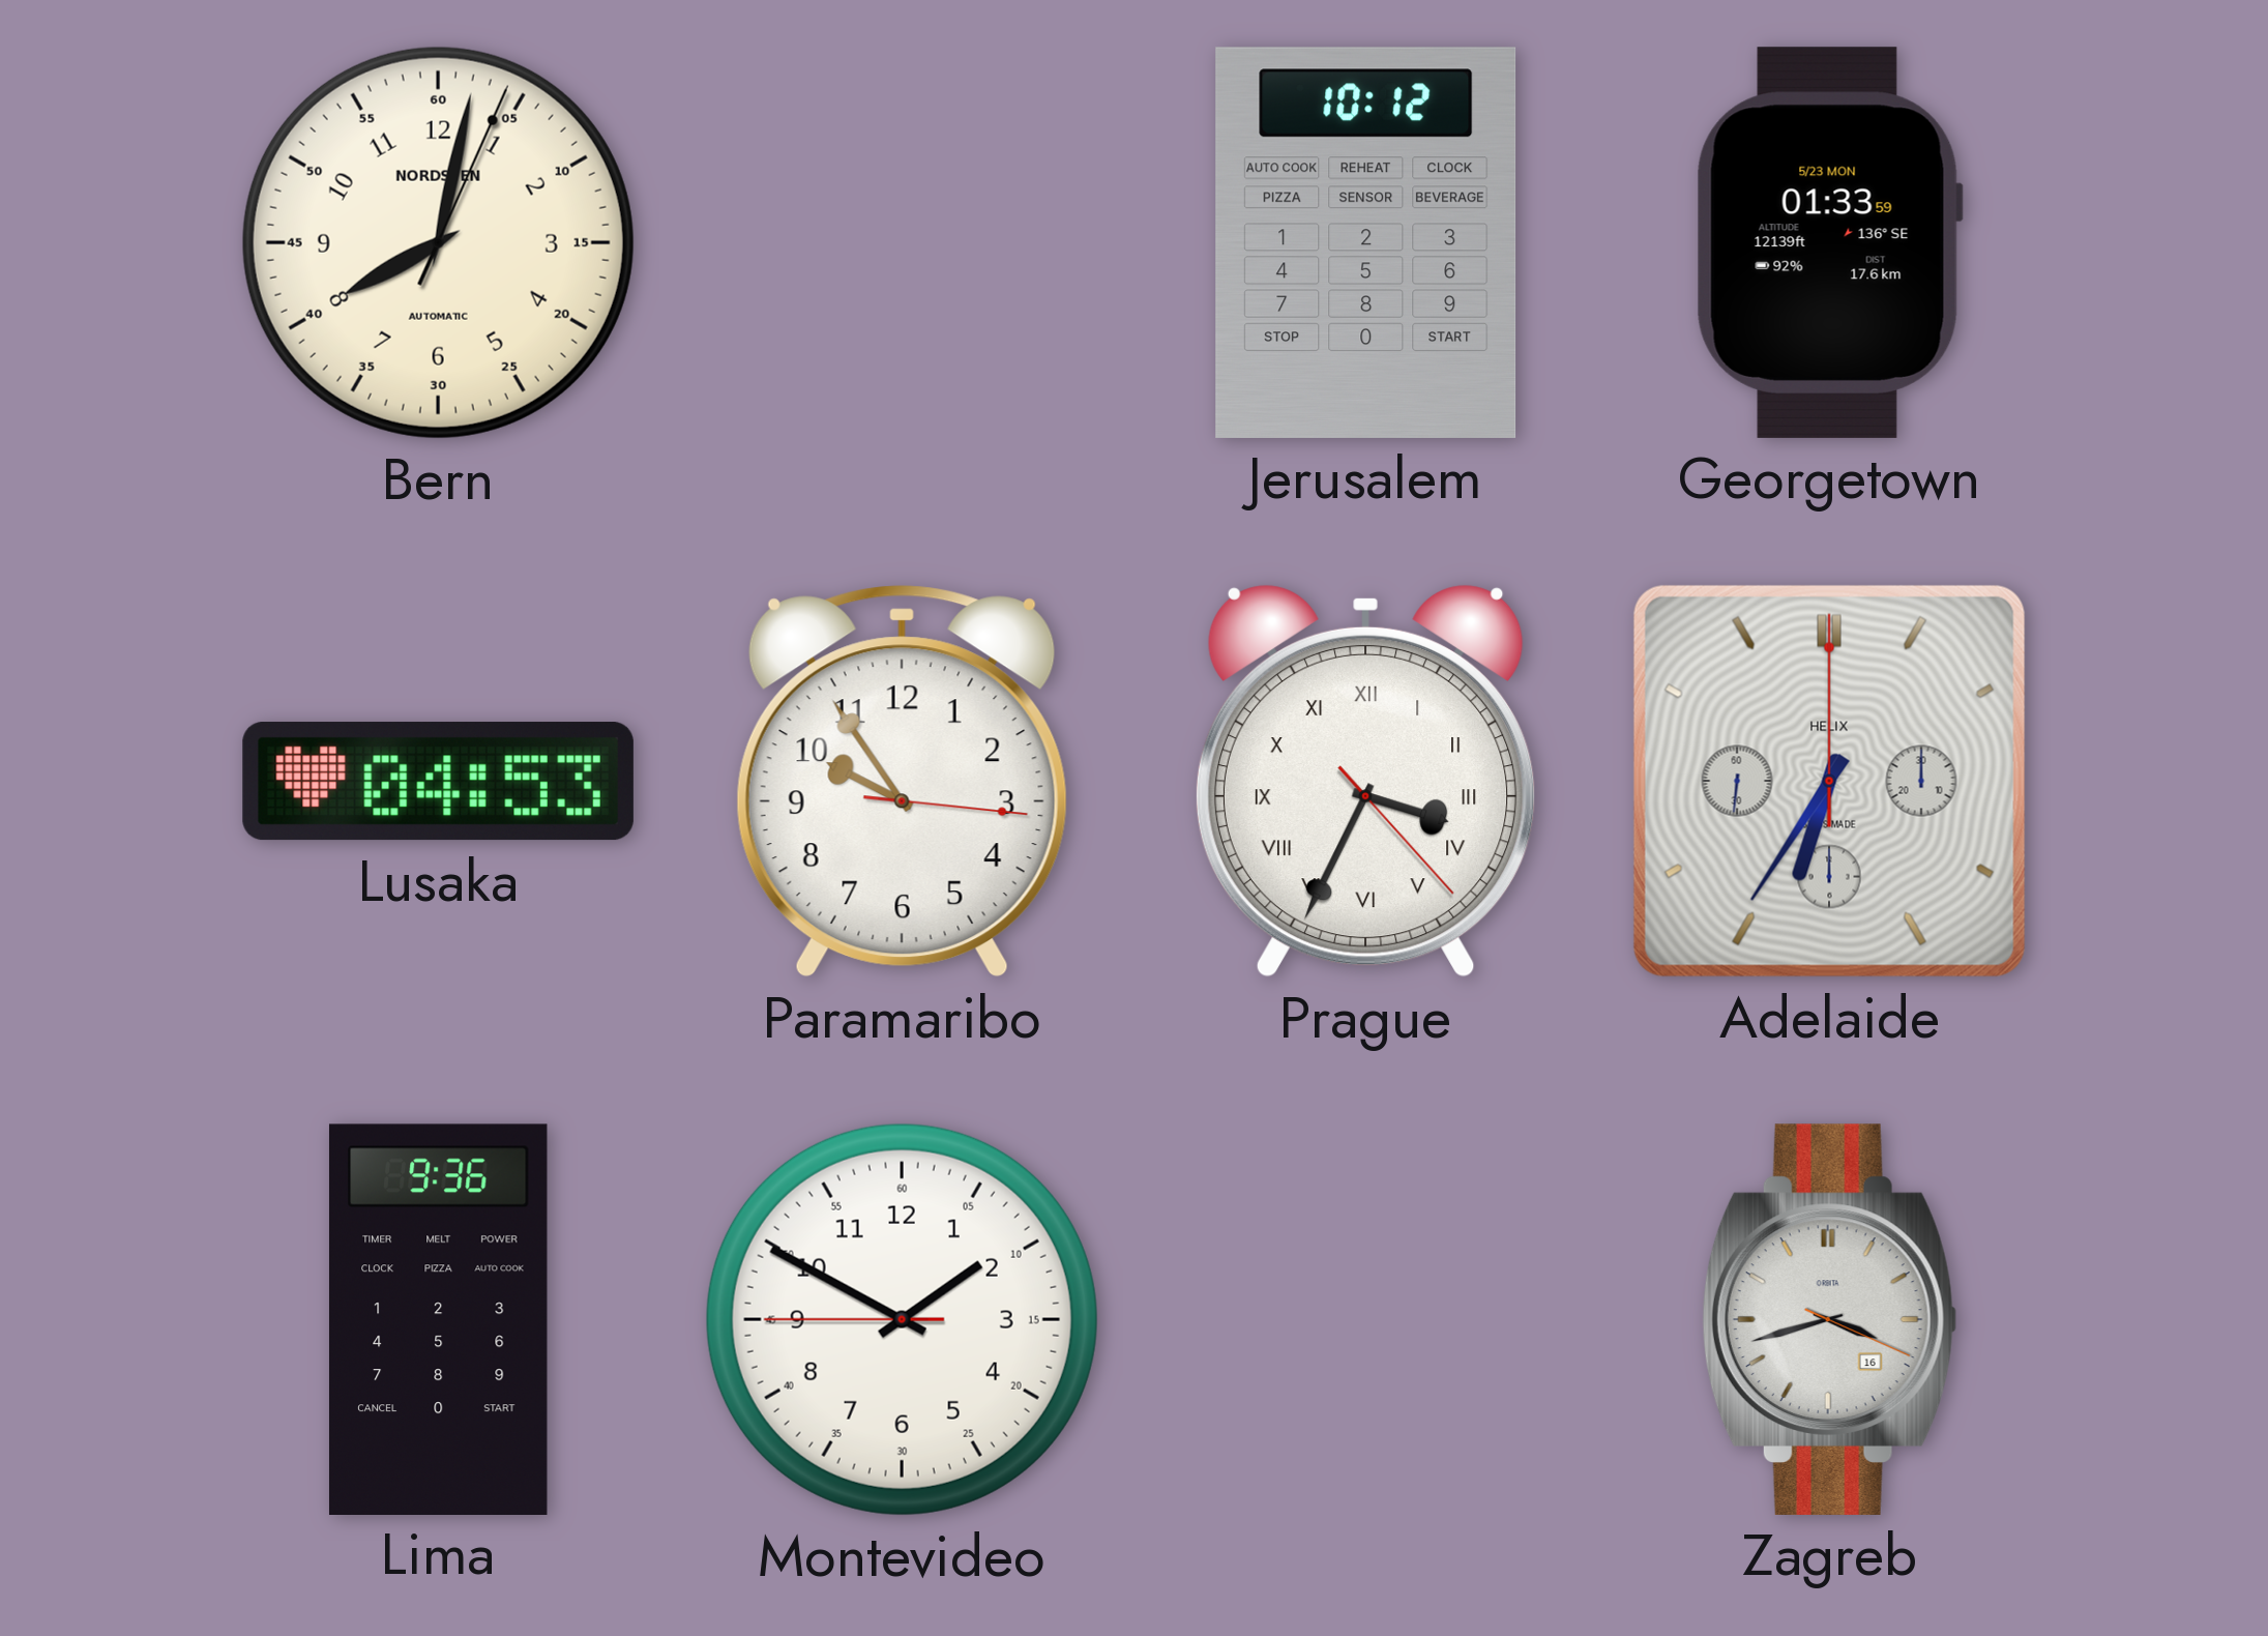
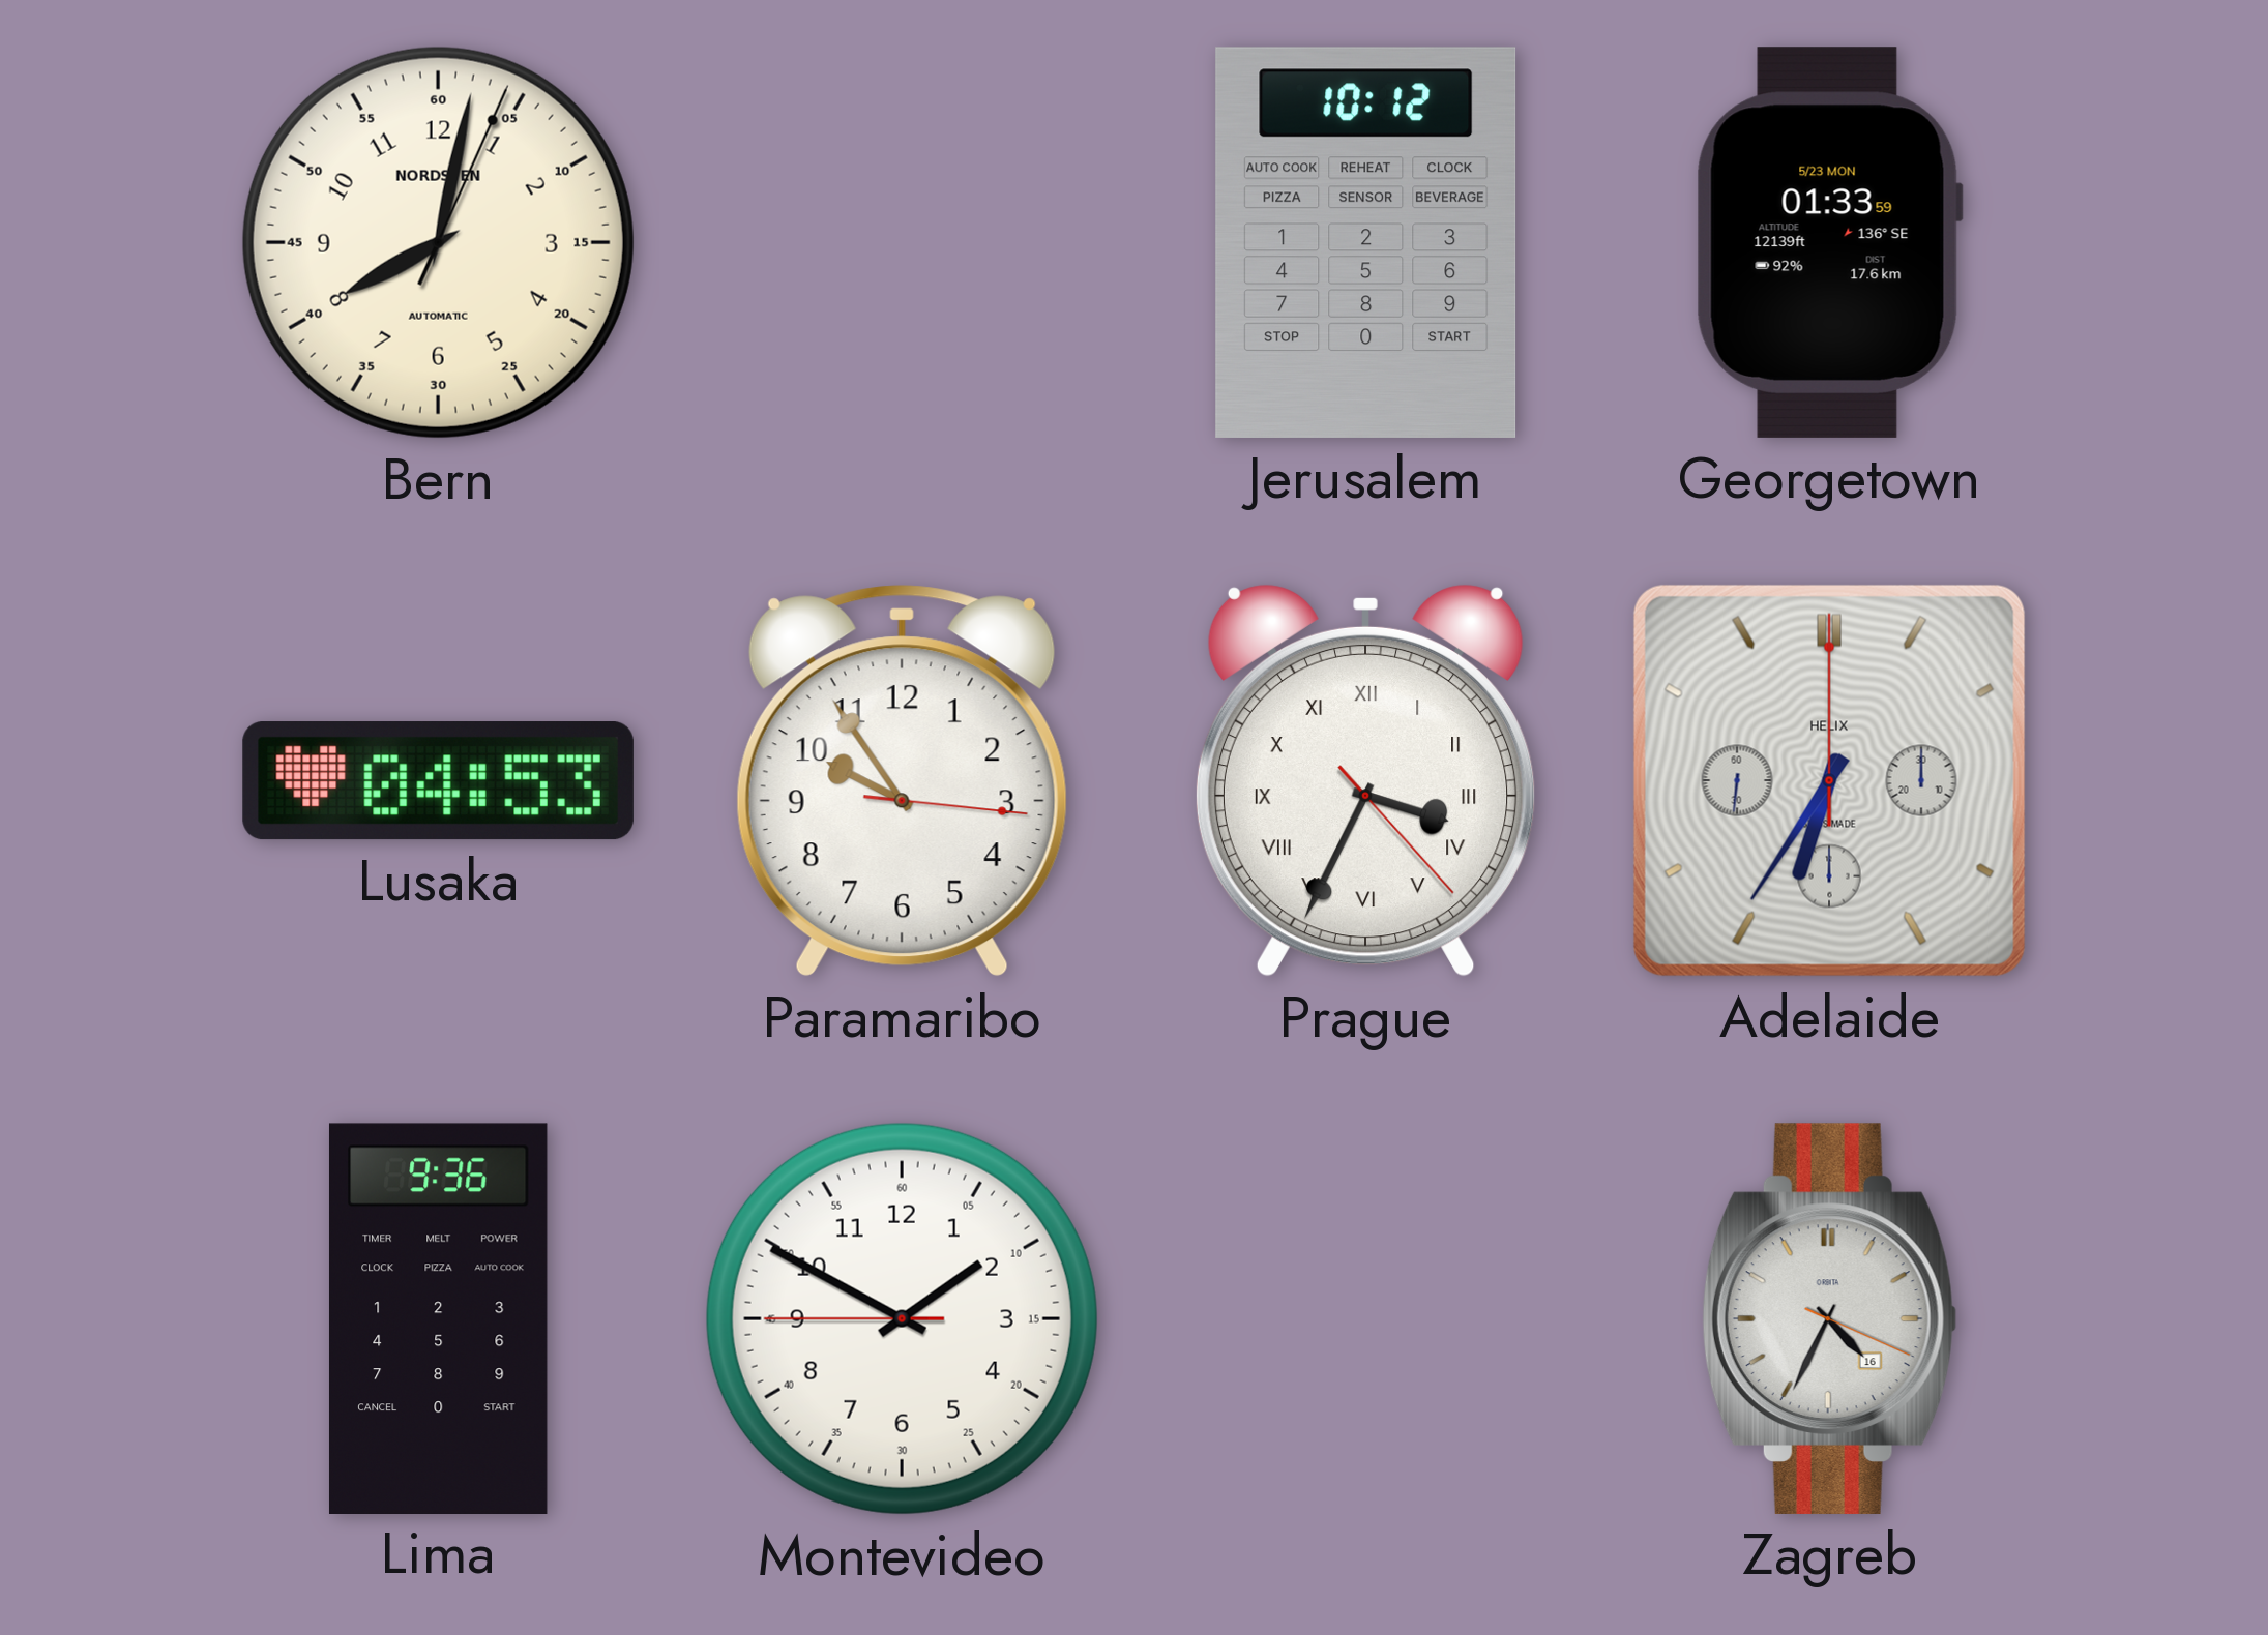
Zagreb: 3:42 -> 4:34 (1829, 1318)
